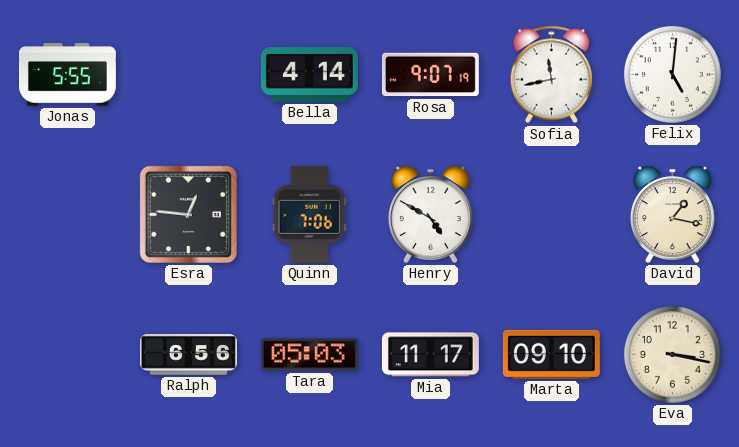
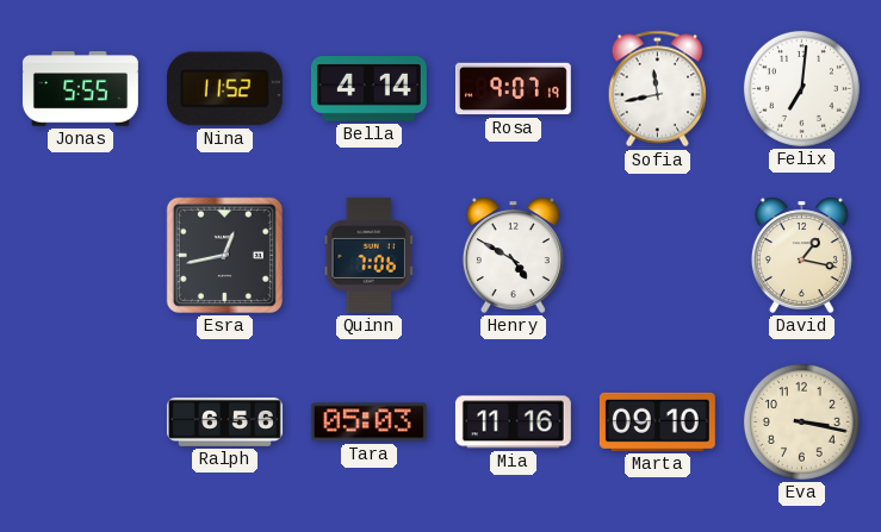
Nina: none -> 11:52 (224, 89)
Felix: 5:01 -> 7:01 (801, 88)
Esra: 12:46 -> 12:43 (224, 255)
Mia: 11:17 -> 11:16 (513, 423)
